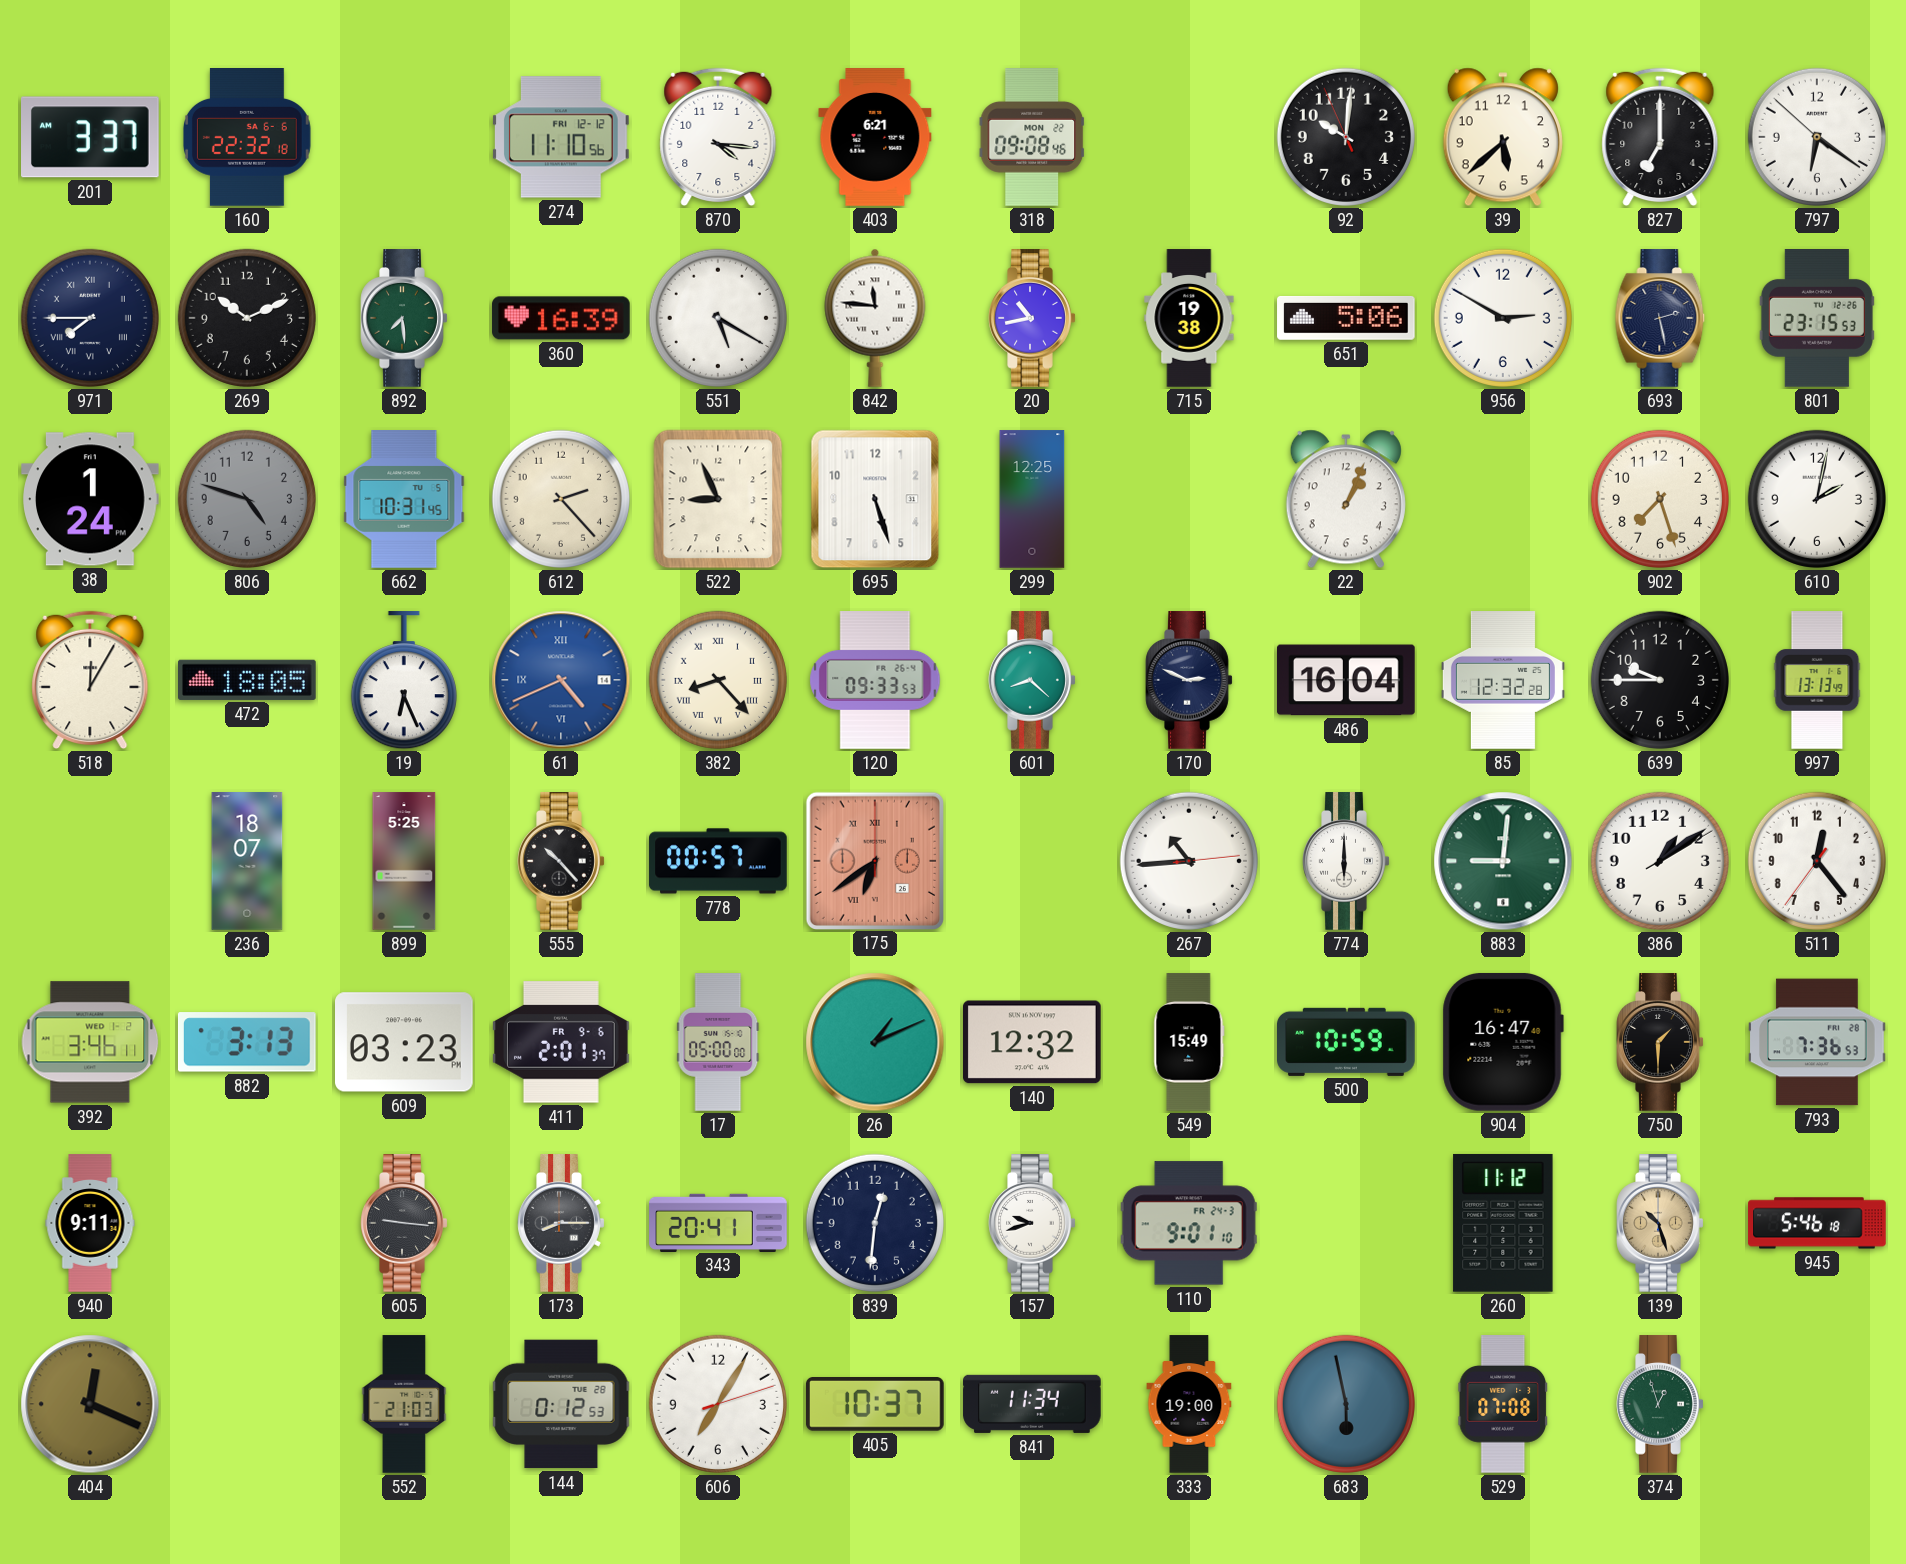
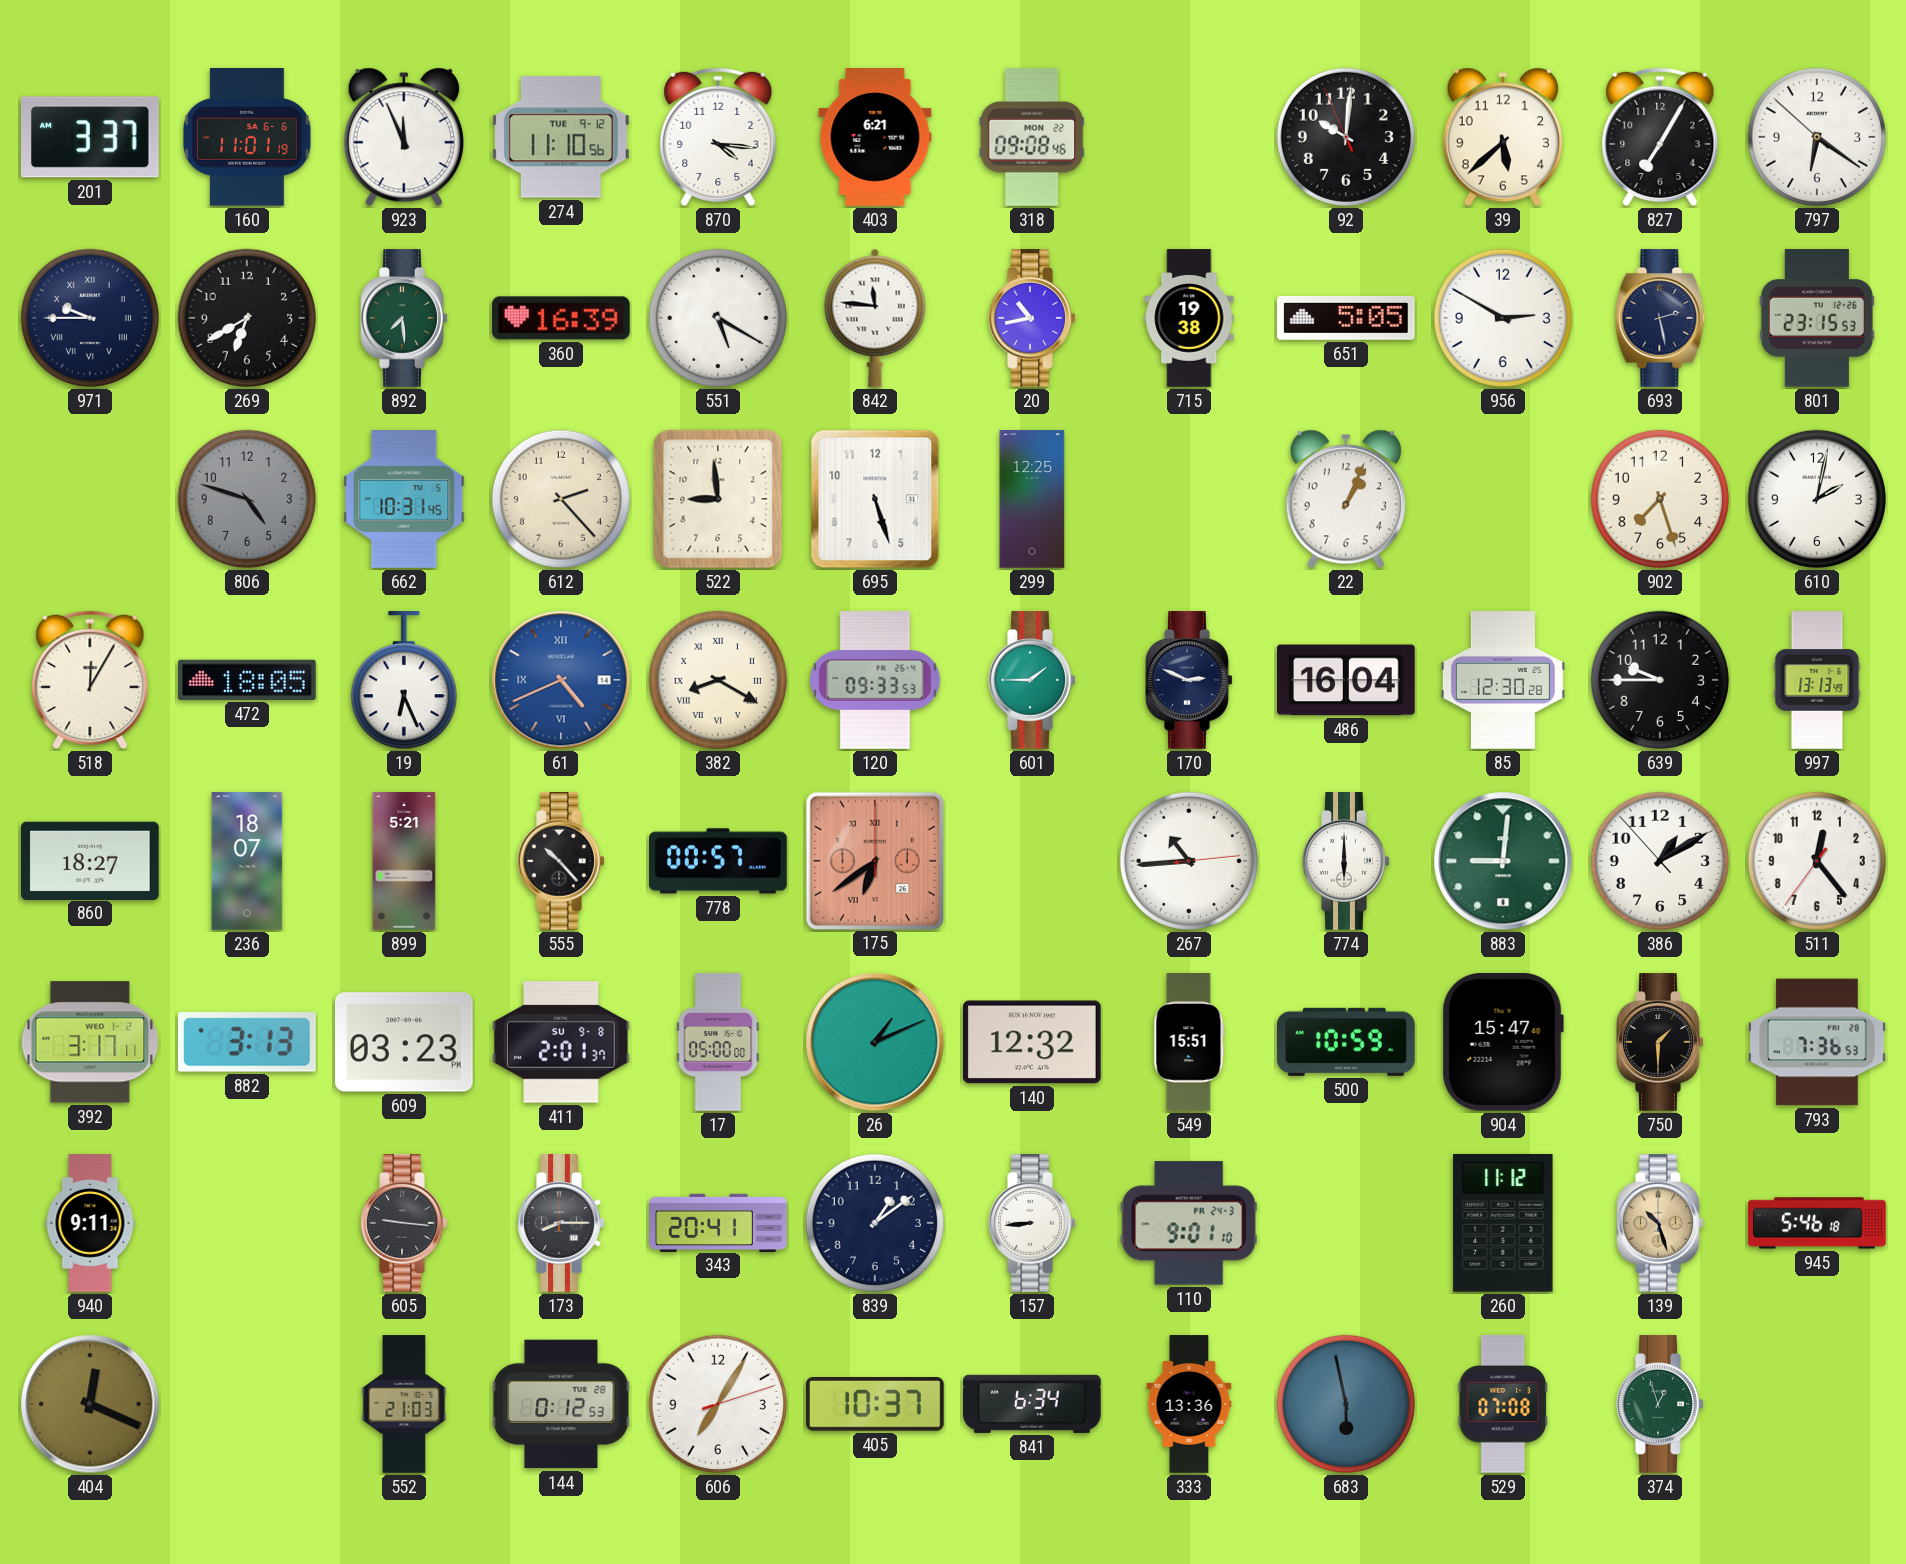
160: 22:32 -> 11:01 (247, 138)
923: none -> 11:56 (404, 137)
274 date: FRI 12-12 -> TUE 9-12 (562, 137)
827: 7:00 -> 7:05 (1660, 137)
971: 7:45 -> 9:45 (90, 318)
269: 10:11 -> 6:40 (247, 318)
651: 5:06 -> 5:05 (1346, 318)
38: 1:24 -> none (90, 499)
522: 8:56 -> 8:59 (718, 499)
382: 8:23 -> 8:20 (718, 680)
601: 8:22 -> 1:45 (1032, 680)
85: 12:32 -> 12:30 (1503, 680)
860: none -> 18:27 (91, 860)
899: 5:25 -> 5:21 (404, 861)
386: 1:09:10 -> 1:09:53 (1660, 861)
392: 3:46 -> 3:17 (90, 1042)
411 date: FR 9-6 -> SU 9-8 (561, 1042)
549: 15:49 -> 15:51 (1189, 1042)
904: 16:47 -> 15:47 (1503, 1042)
839: 12:31 -> 1:09 (875, 1223)
157: 9:42 -> 8:44 (1032, 1223)
841: 11:34 -> 6:34 (1032, 1404)
333: 19:00 -> 13:36 (1189, 1404)
